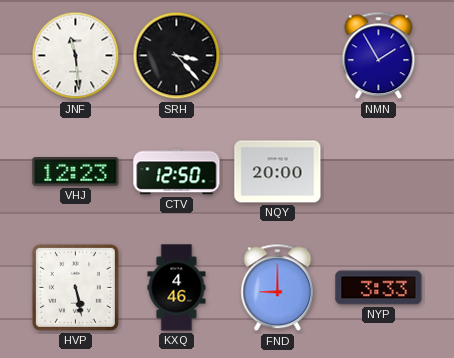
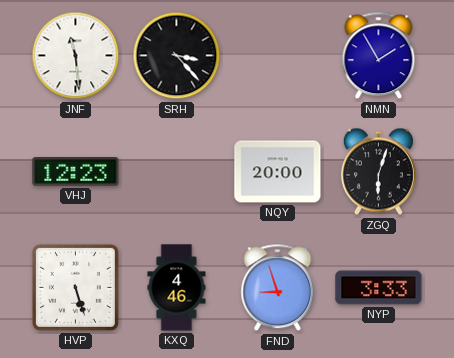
CTV: 12:50 -> none (177, 172)
ZGQ: none -> 6:03 (378, 172)
HVP: 5:28 -> 5:27 (75, 287)
FND: 9:00 -> 8:57 (278, 288)
